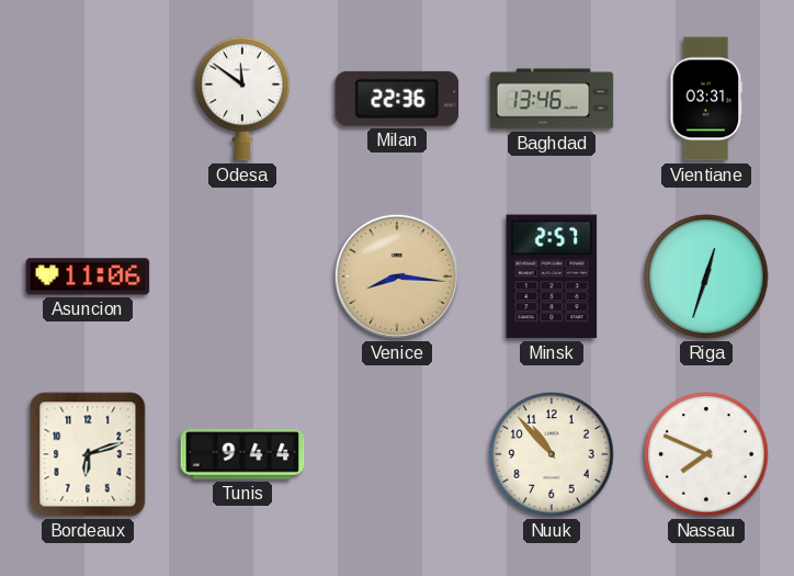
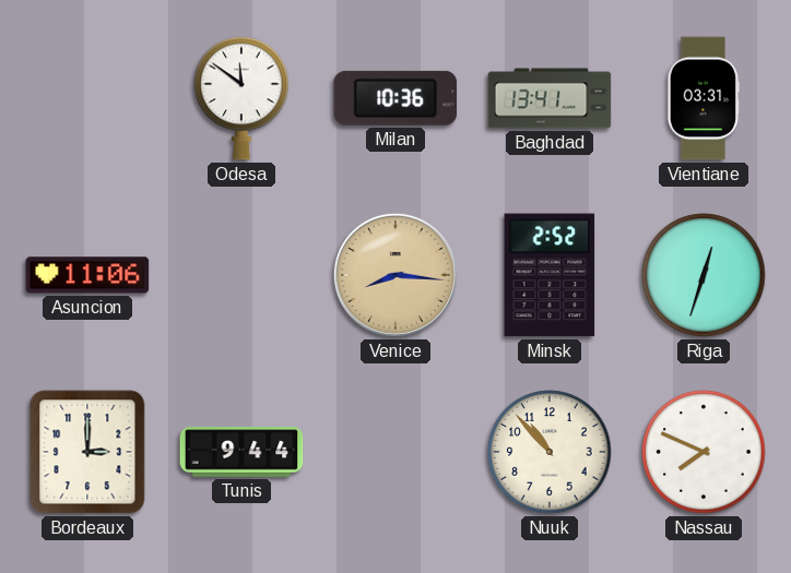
Milan: 22:36 -> 10:36 (395, 98)
Baghdad: 13:46 -> 13:41 (550, 98)
Minsk: 2:57 -> 2:52 (550, 275)
Bordeaux: 6:12 -> 3:00 (87, 452)
